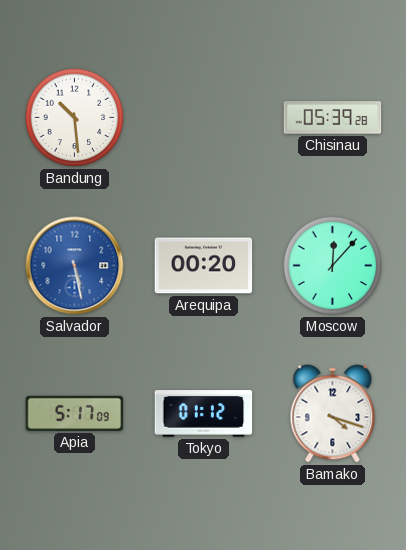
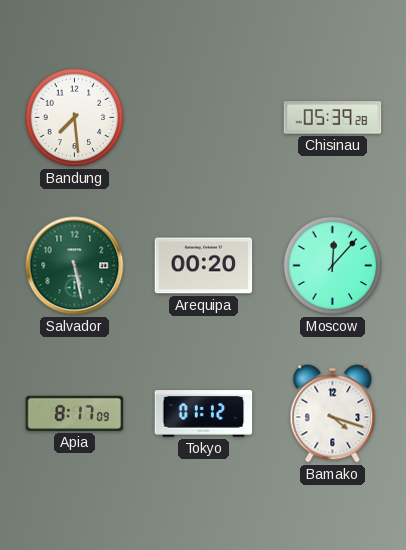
Bandung: 10:29 -> 7:29 (75, 118)
Salvador dial: blue -> green (75, 266)
Apia: 5:17 -> 8:17 (75, 413)
